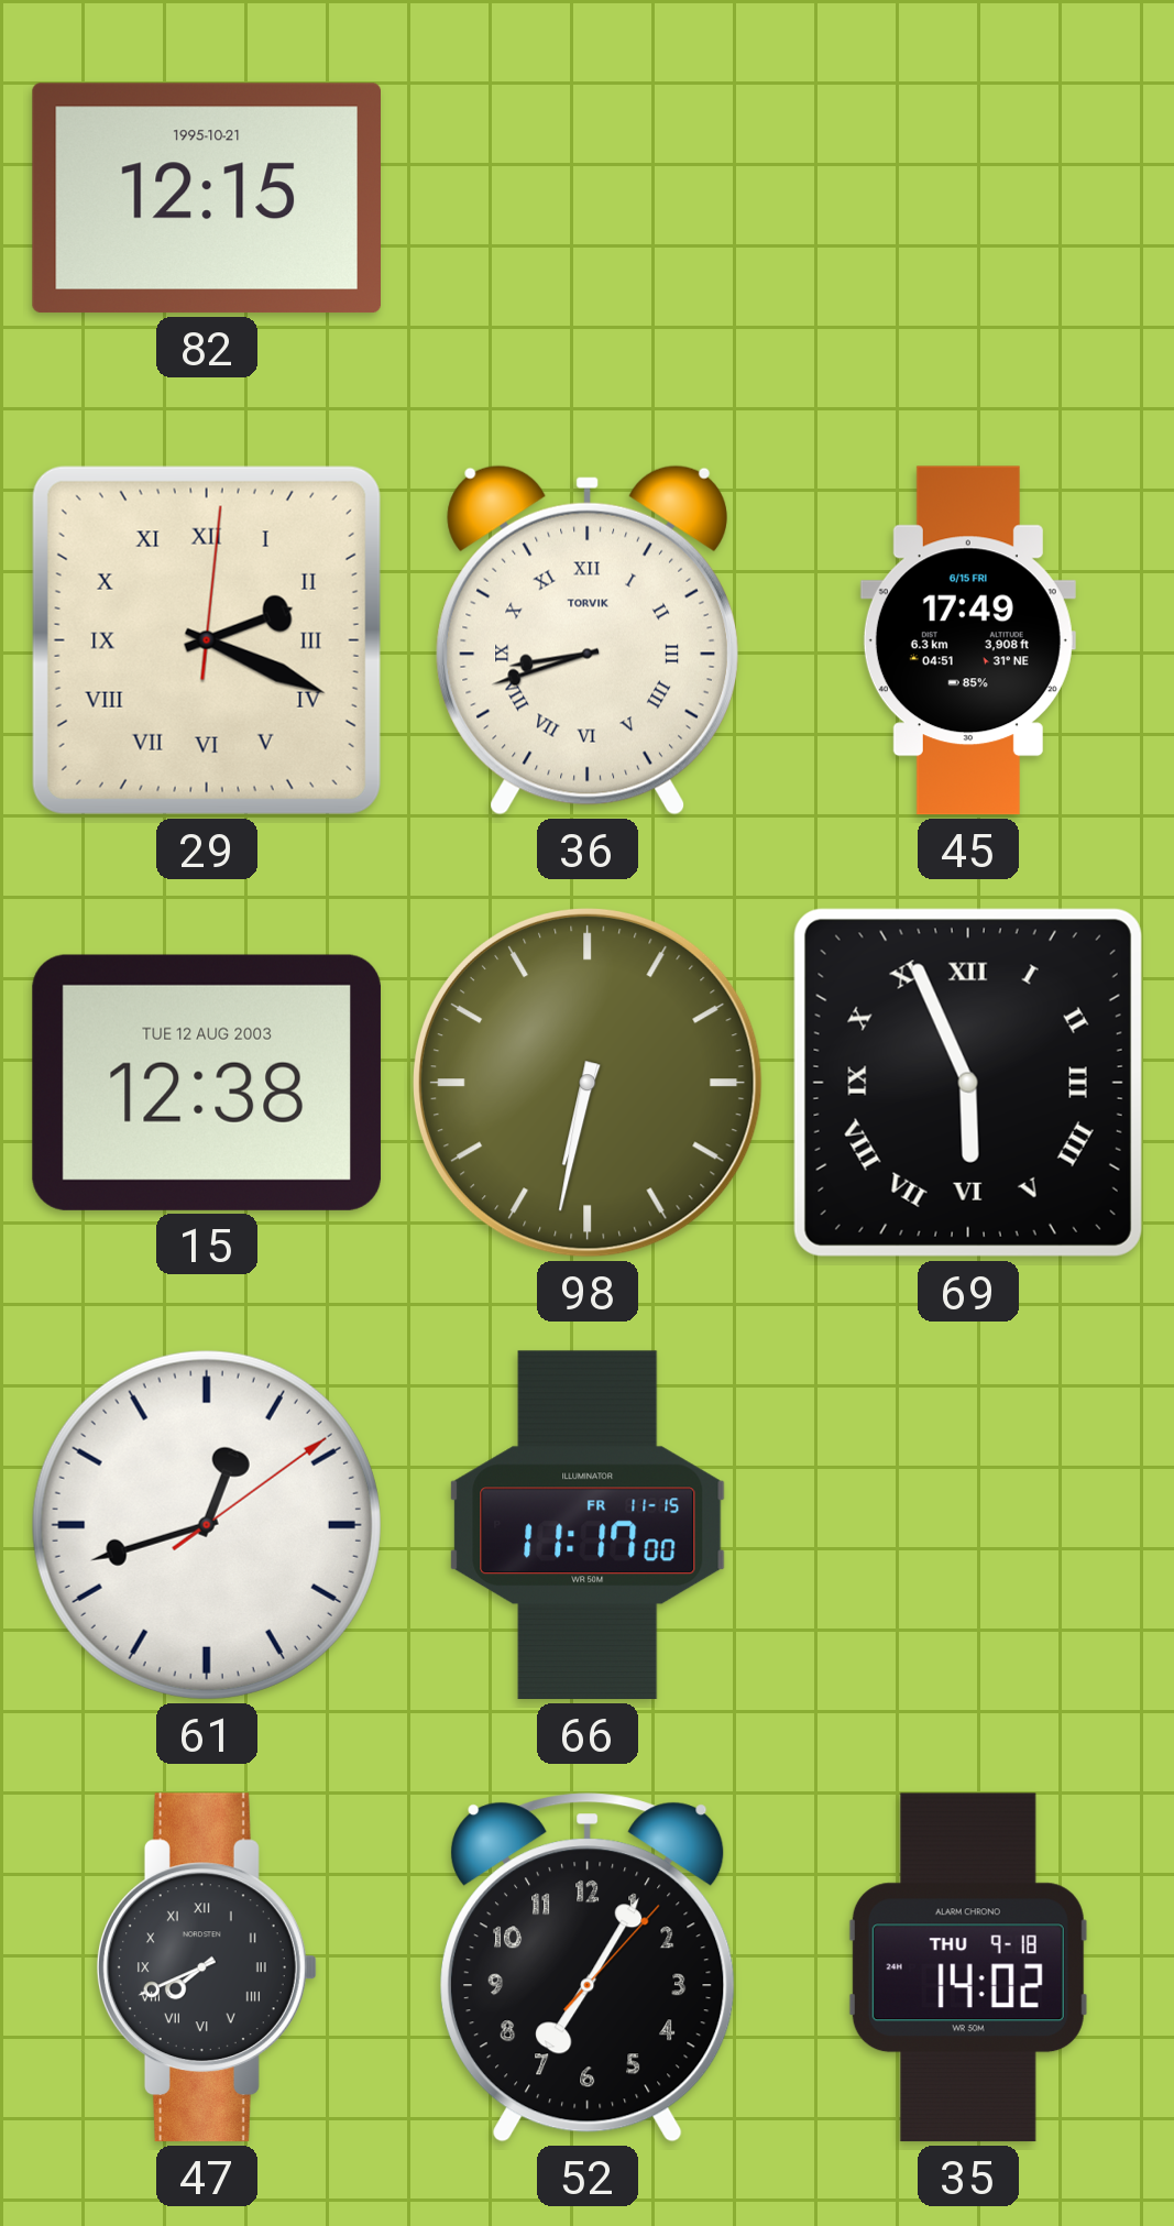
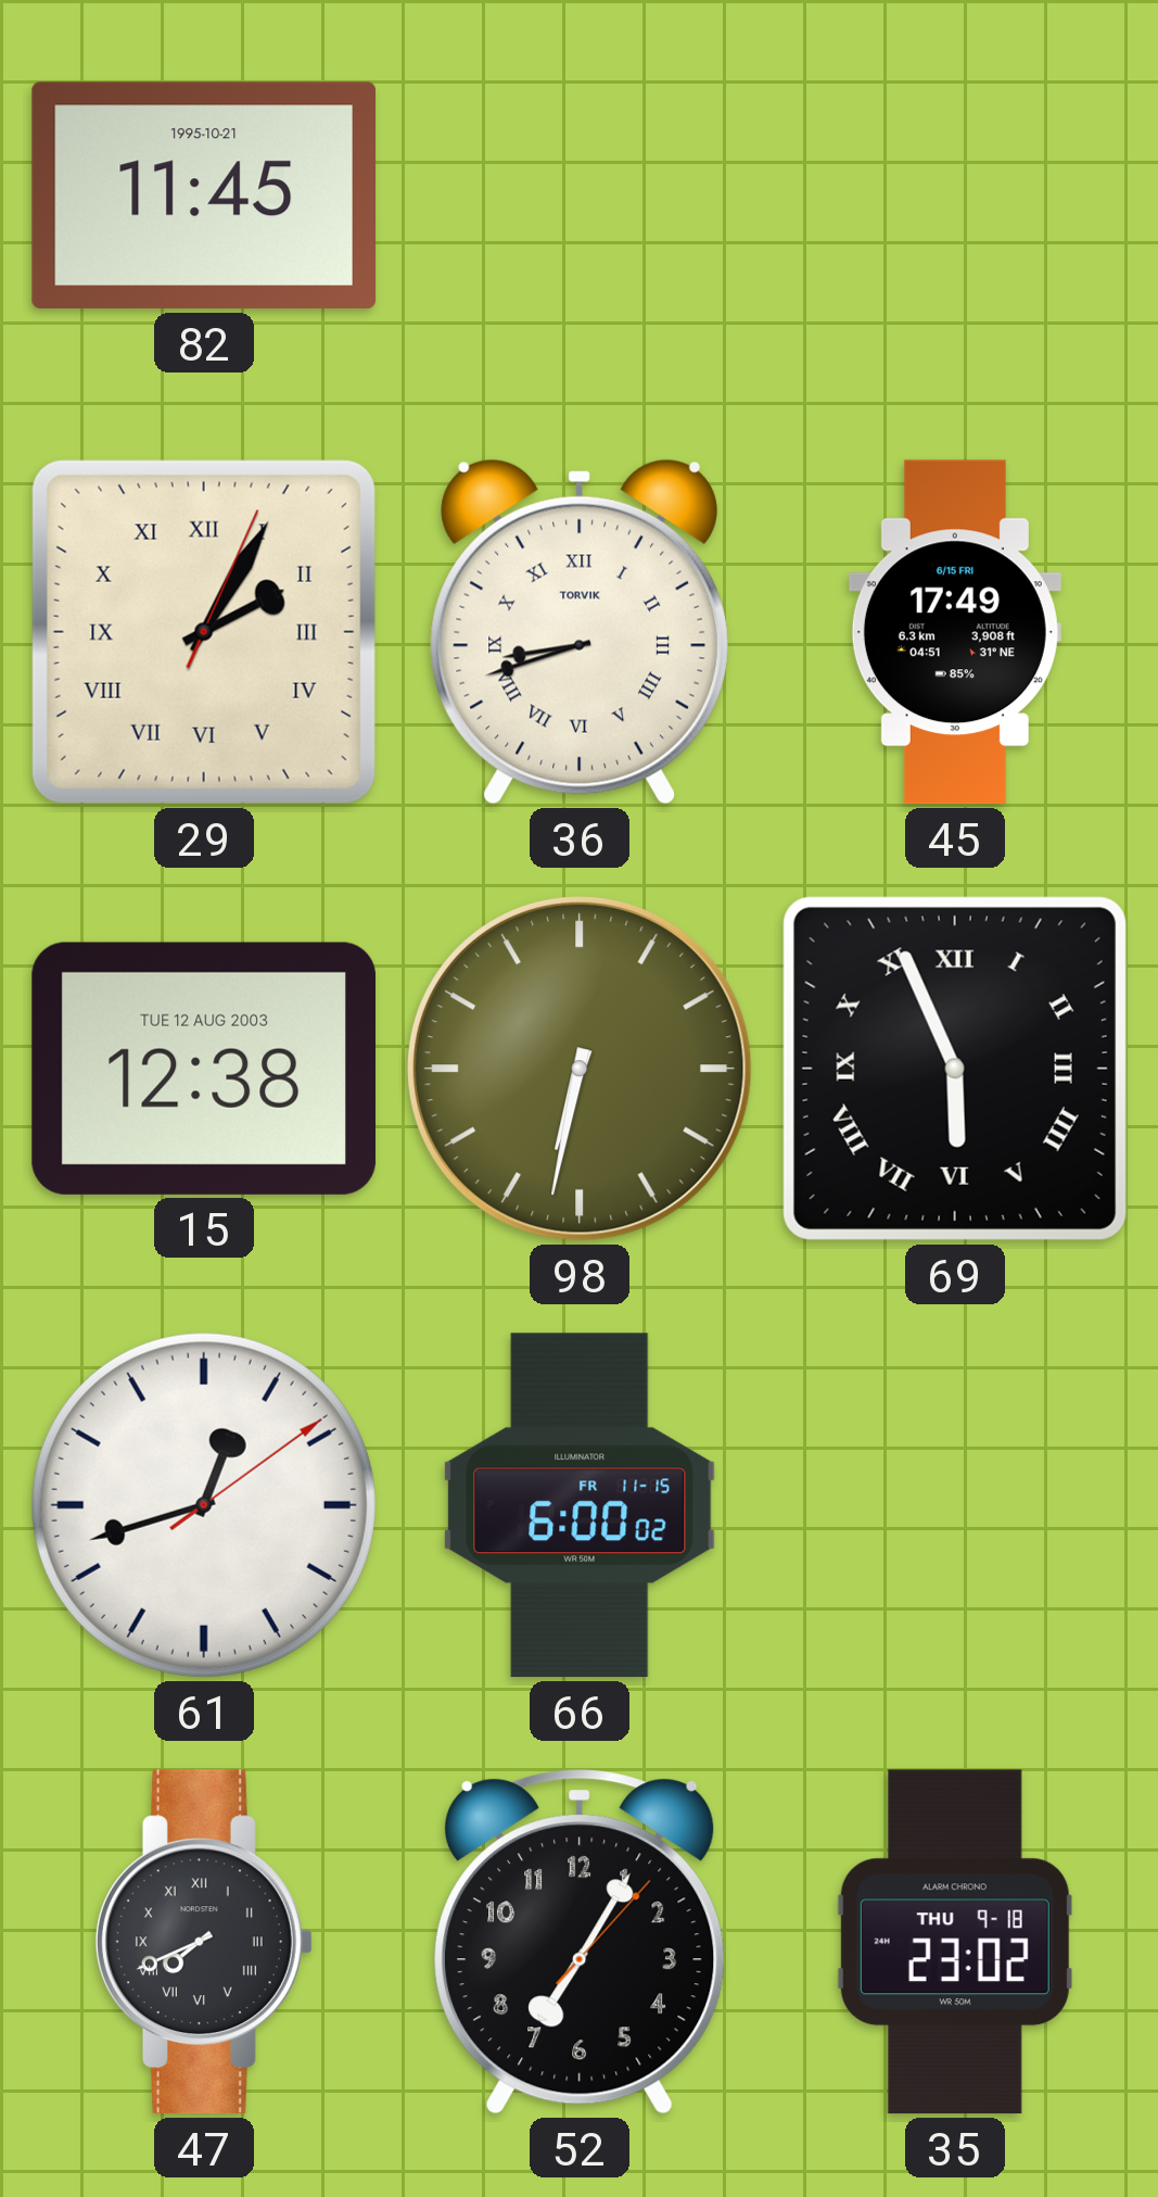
82: 12:15 -> 11:45 (203, 195)
29: 2:19 -> 2:05 (204, 632)
66: 11:17 -> 6:00 (580, 1505)
35: 14:02 -> 23:02 (955, 1942)
